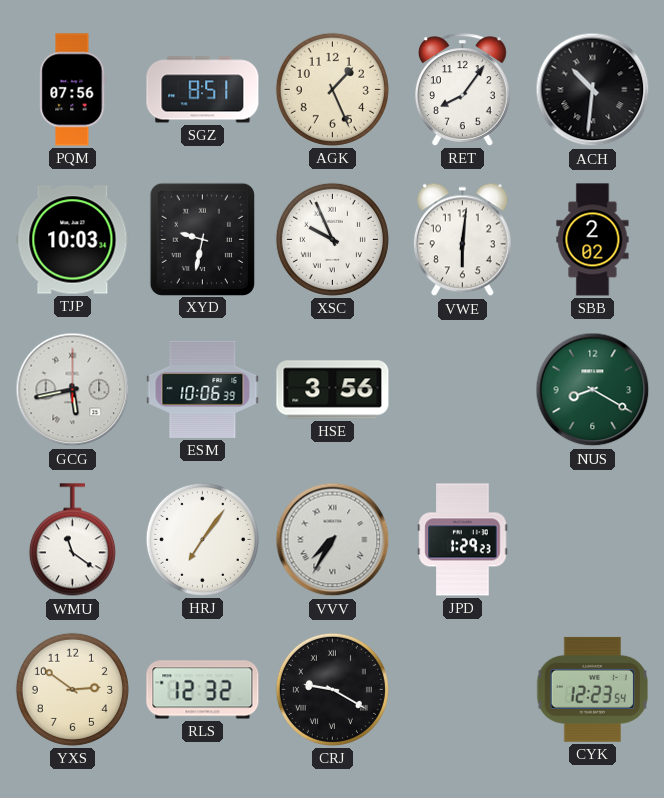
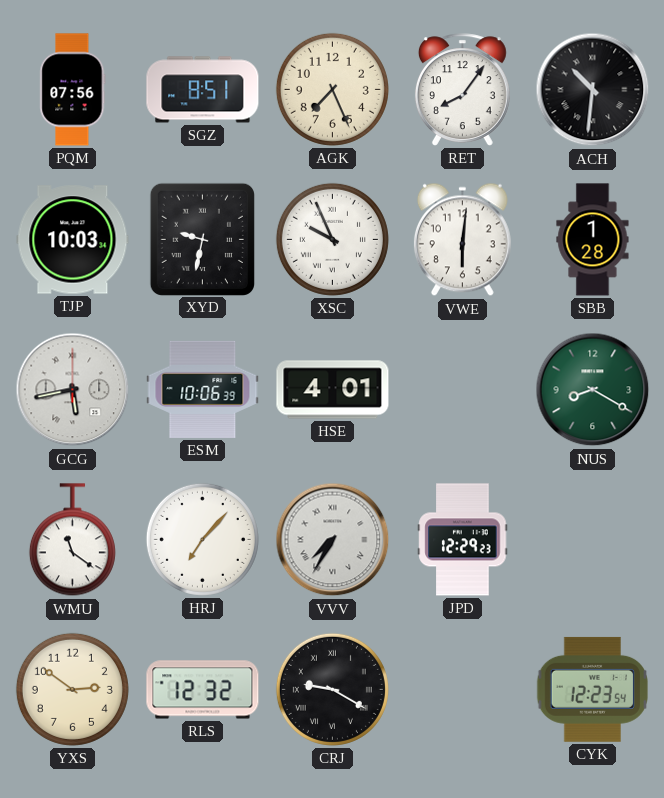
AGK: 1:26 -> 7:26 (332, 89)
SBB: 2:02 -> 1:28 (593, 240)
HSE: 3:56 -> 4:01 (333, 390)
HRJ: 7:06 -> 7:07 (202, 539)
JPD: 1:29 -> 12:29 (463, 540)
